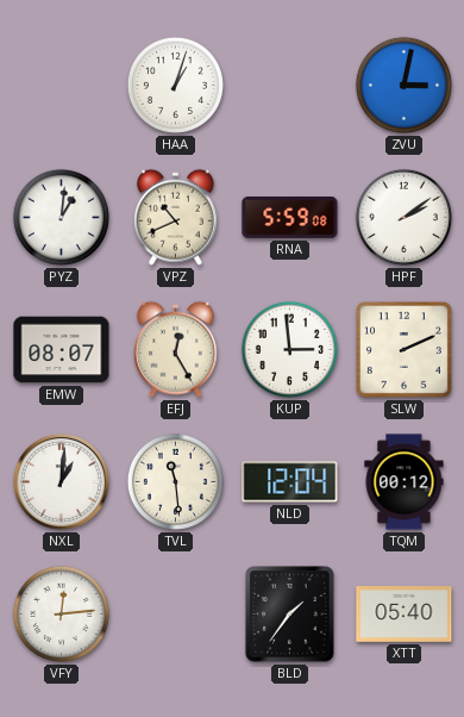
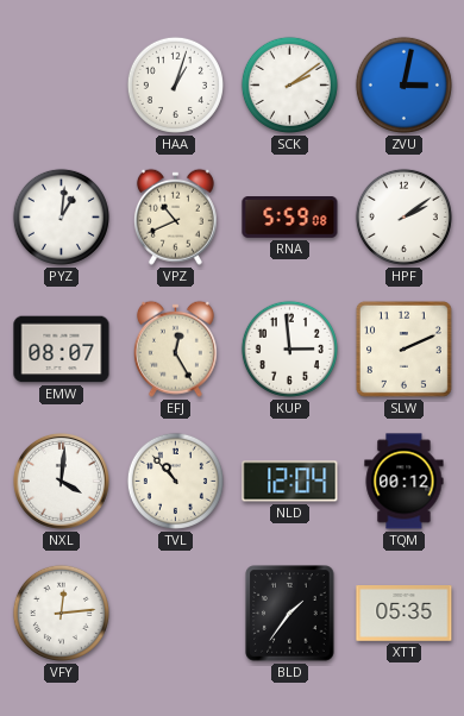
SCK: none -> 2:09 (289, 84)
NXL: 1:01 -> 4:01 (61, 481)
TVL: 11:29 -> 10:53 (175, 481)
XTT: 05:40 -> 05:35 (405, 614)
